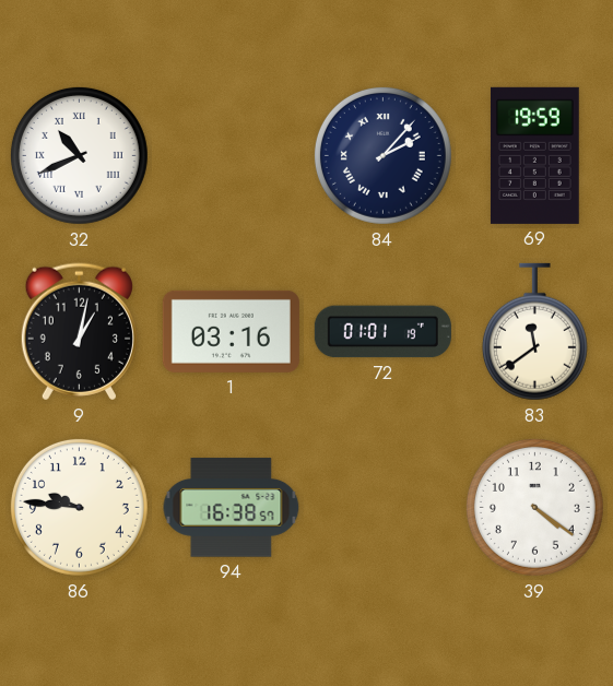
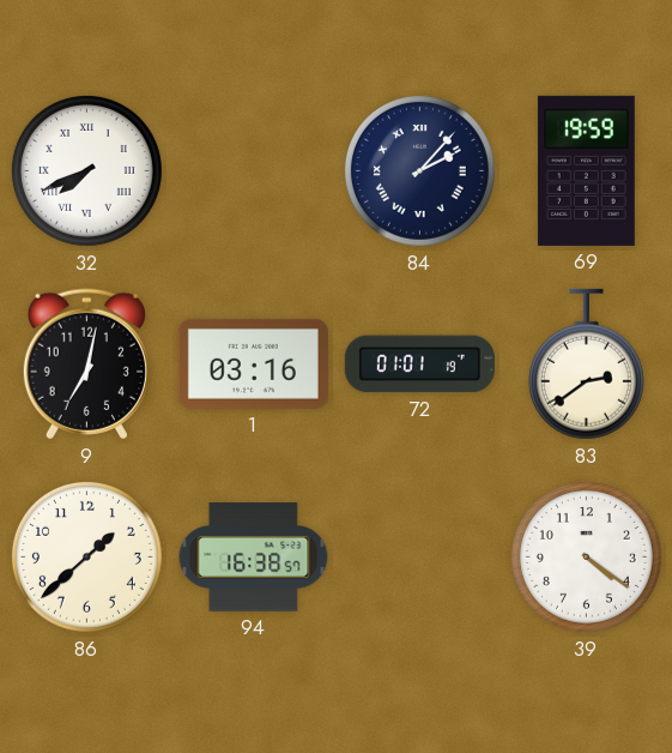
32: 10:41 -> 7:41 (86, 170)
9: 1:02 -> 7:02 (86, 365)
83: 11:39 -> 2:39 (586, 365)
86: 9:46 -> 1:38 (86, 556)
